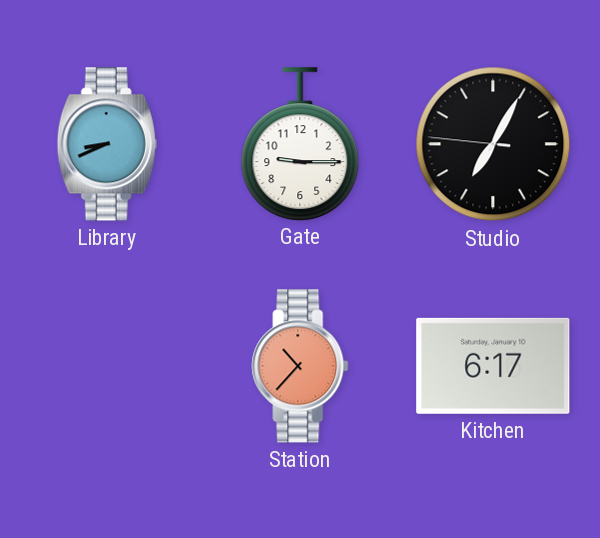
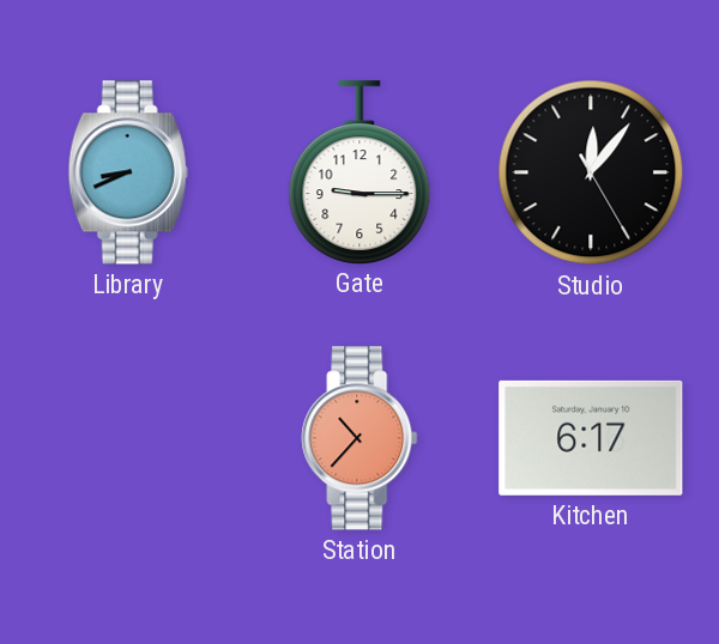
Studio: 7:04 -> 12:06 (591, 172)
